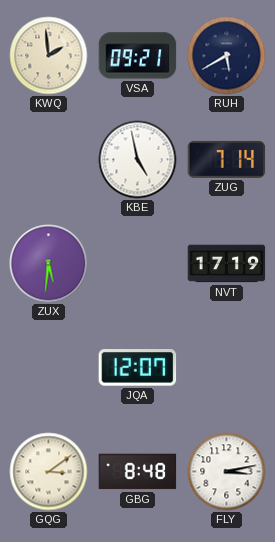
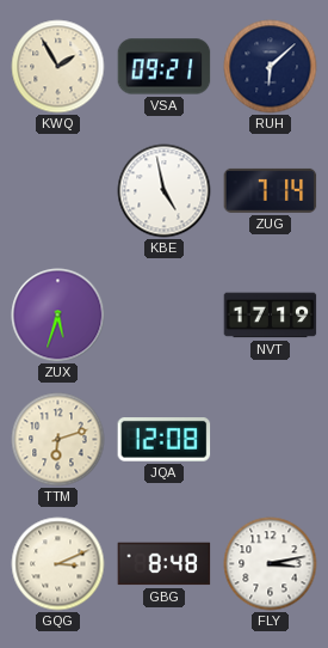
KWQ: 1:59 -> 1:55 (58, 67)
RUH: 5:40 -> 6:08 (271, 67)
ZUX: 5:31 -> 5:33 (58, 316)
TTM: none -> 6:12 (58, 440)
JQA: 12:07 -> 12:08 (165, 440)
GQG: 3:09 -> 3:11 (58, 564)
